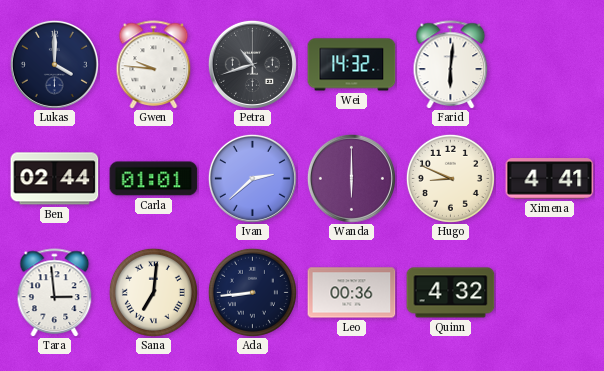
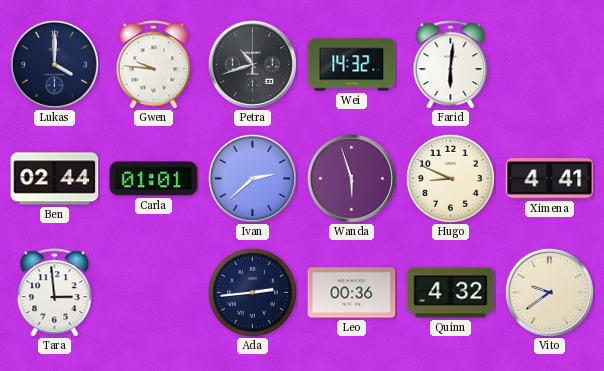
Wanda: 6:00 -> 5:57 (351, 178)
Sana: 7:01 -> none (153, 292)
Ada: 8:44 -> 2:44 (252, 292)
Vito: none -> 9:39 (549, 292)
